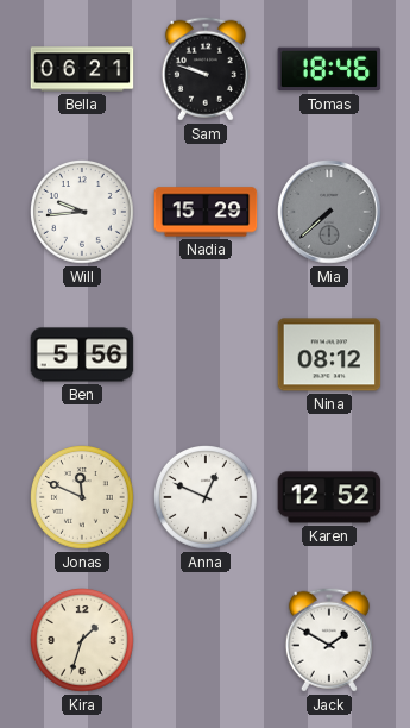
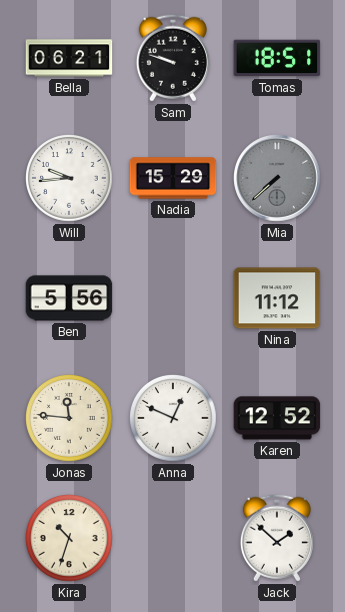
Tomas: 18:46 -> 18:51 (277, 58)
Nina: 08:12 -> 11:12 (277, 298)
Jonas: 11:49 -> 11:46 (70, 419)
Kira: 1:33 -> 10:33 (70, 539)
Jack: 1:50 -> 1:52 (277, 538)
